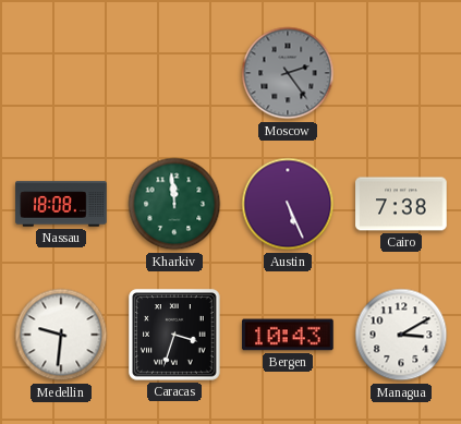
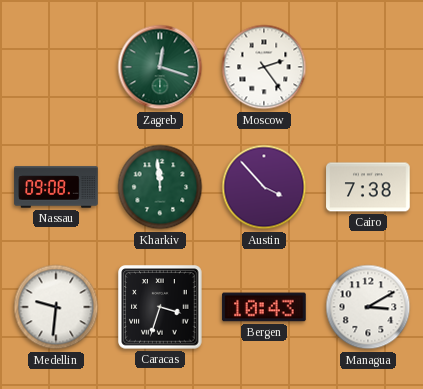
Zagreb: none -> 12:18 (160, 67)
Moscow dial: grey -> white (264, 67)
Nassau: 18:08 -> 09:08 (56, 187)
Austin: 5:26 -> 3:53 (264, 187)
